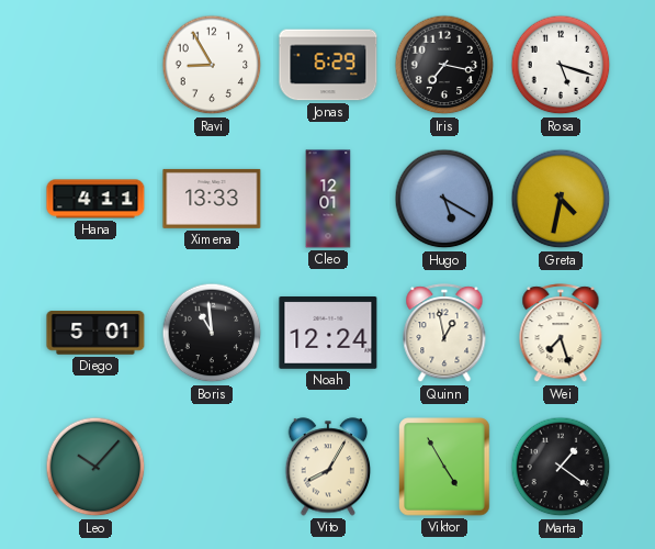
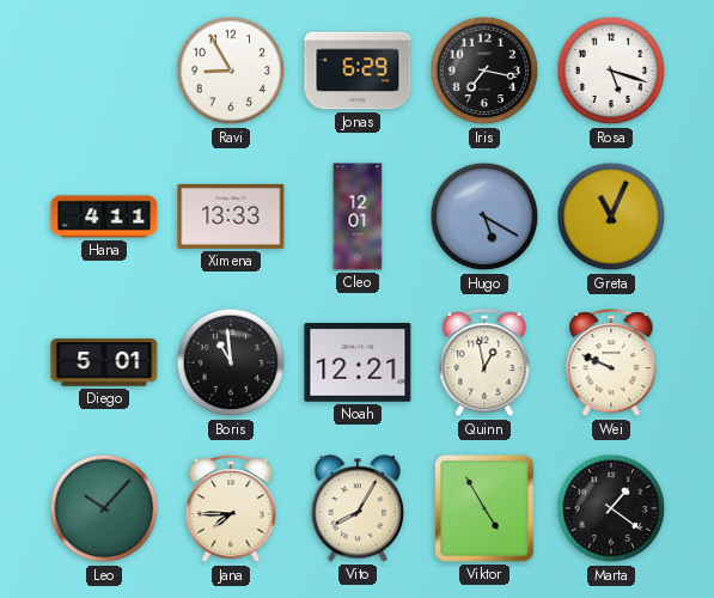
Greta: 4:32 -> 11:04 (611, 216)
Noah: 12:24 -> 12:21 (358, 364)
Wei: 7:27 -> 9:49 (611, 364)
Jana: none -> 7:45 (231, 509)
